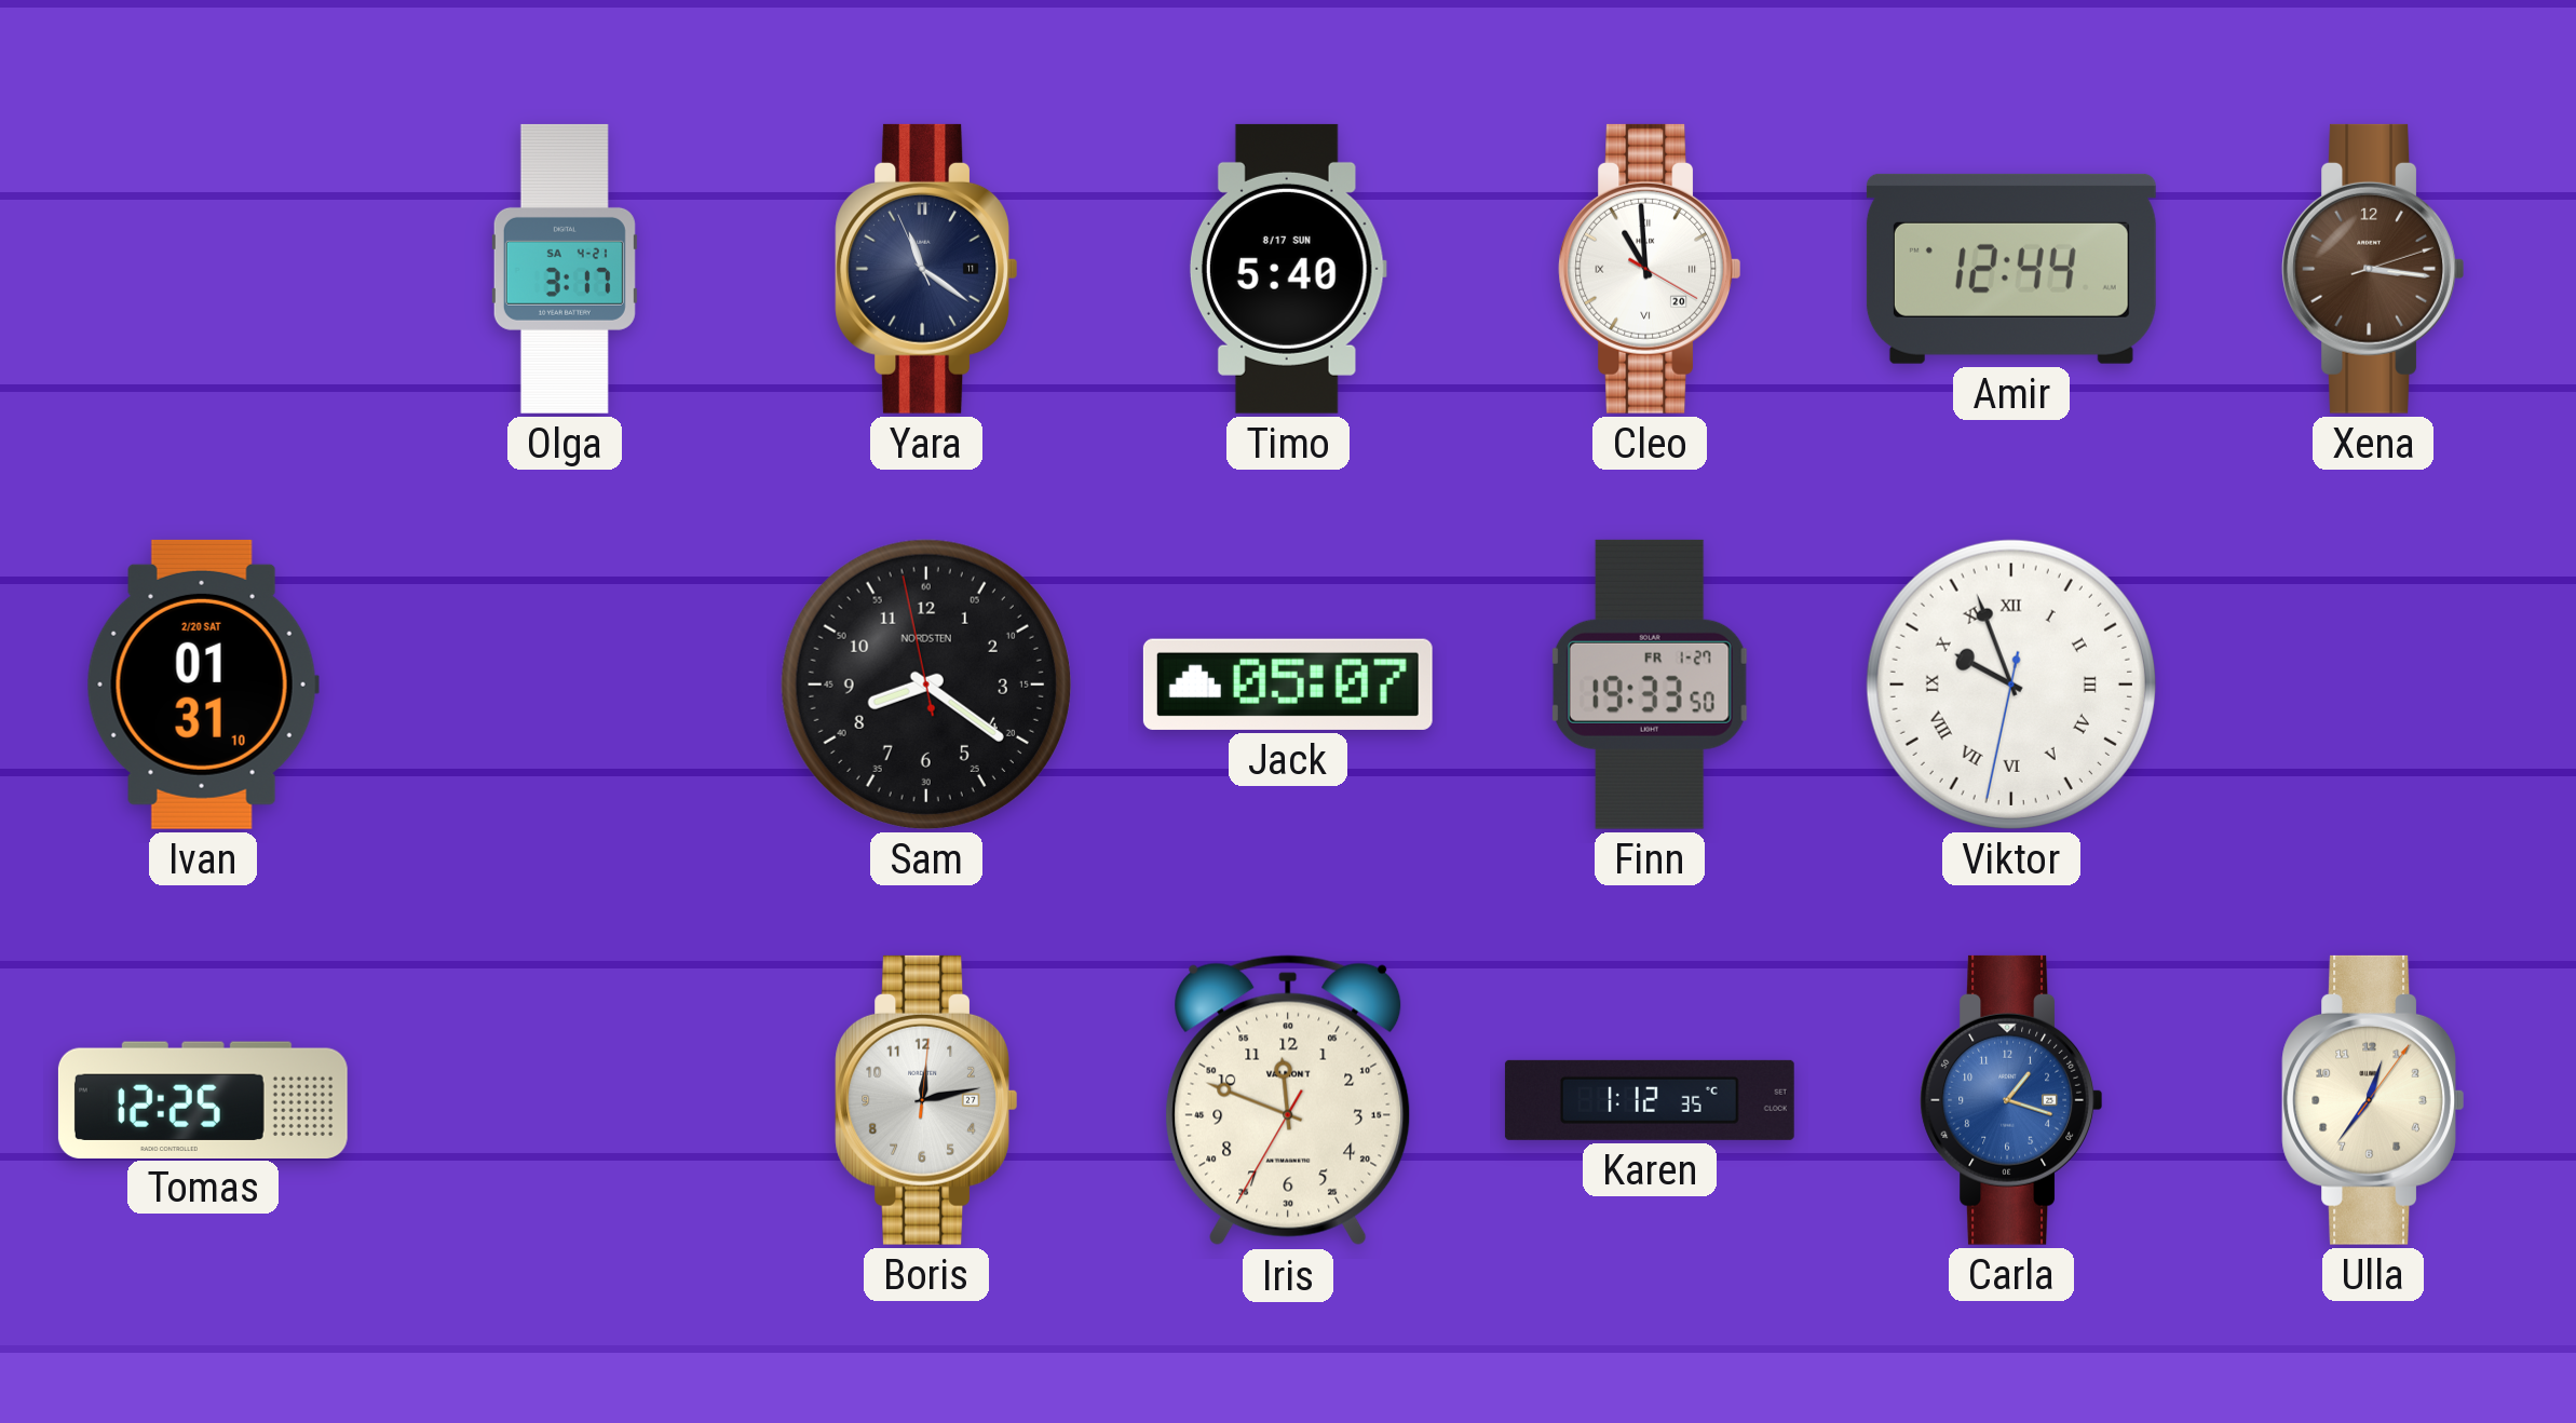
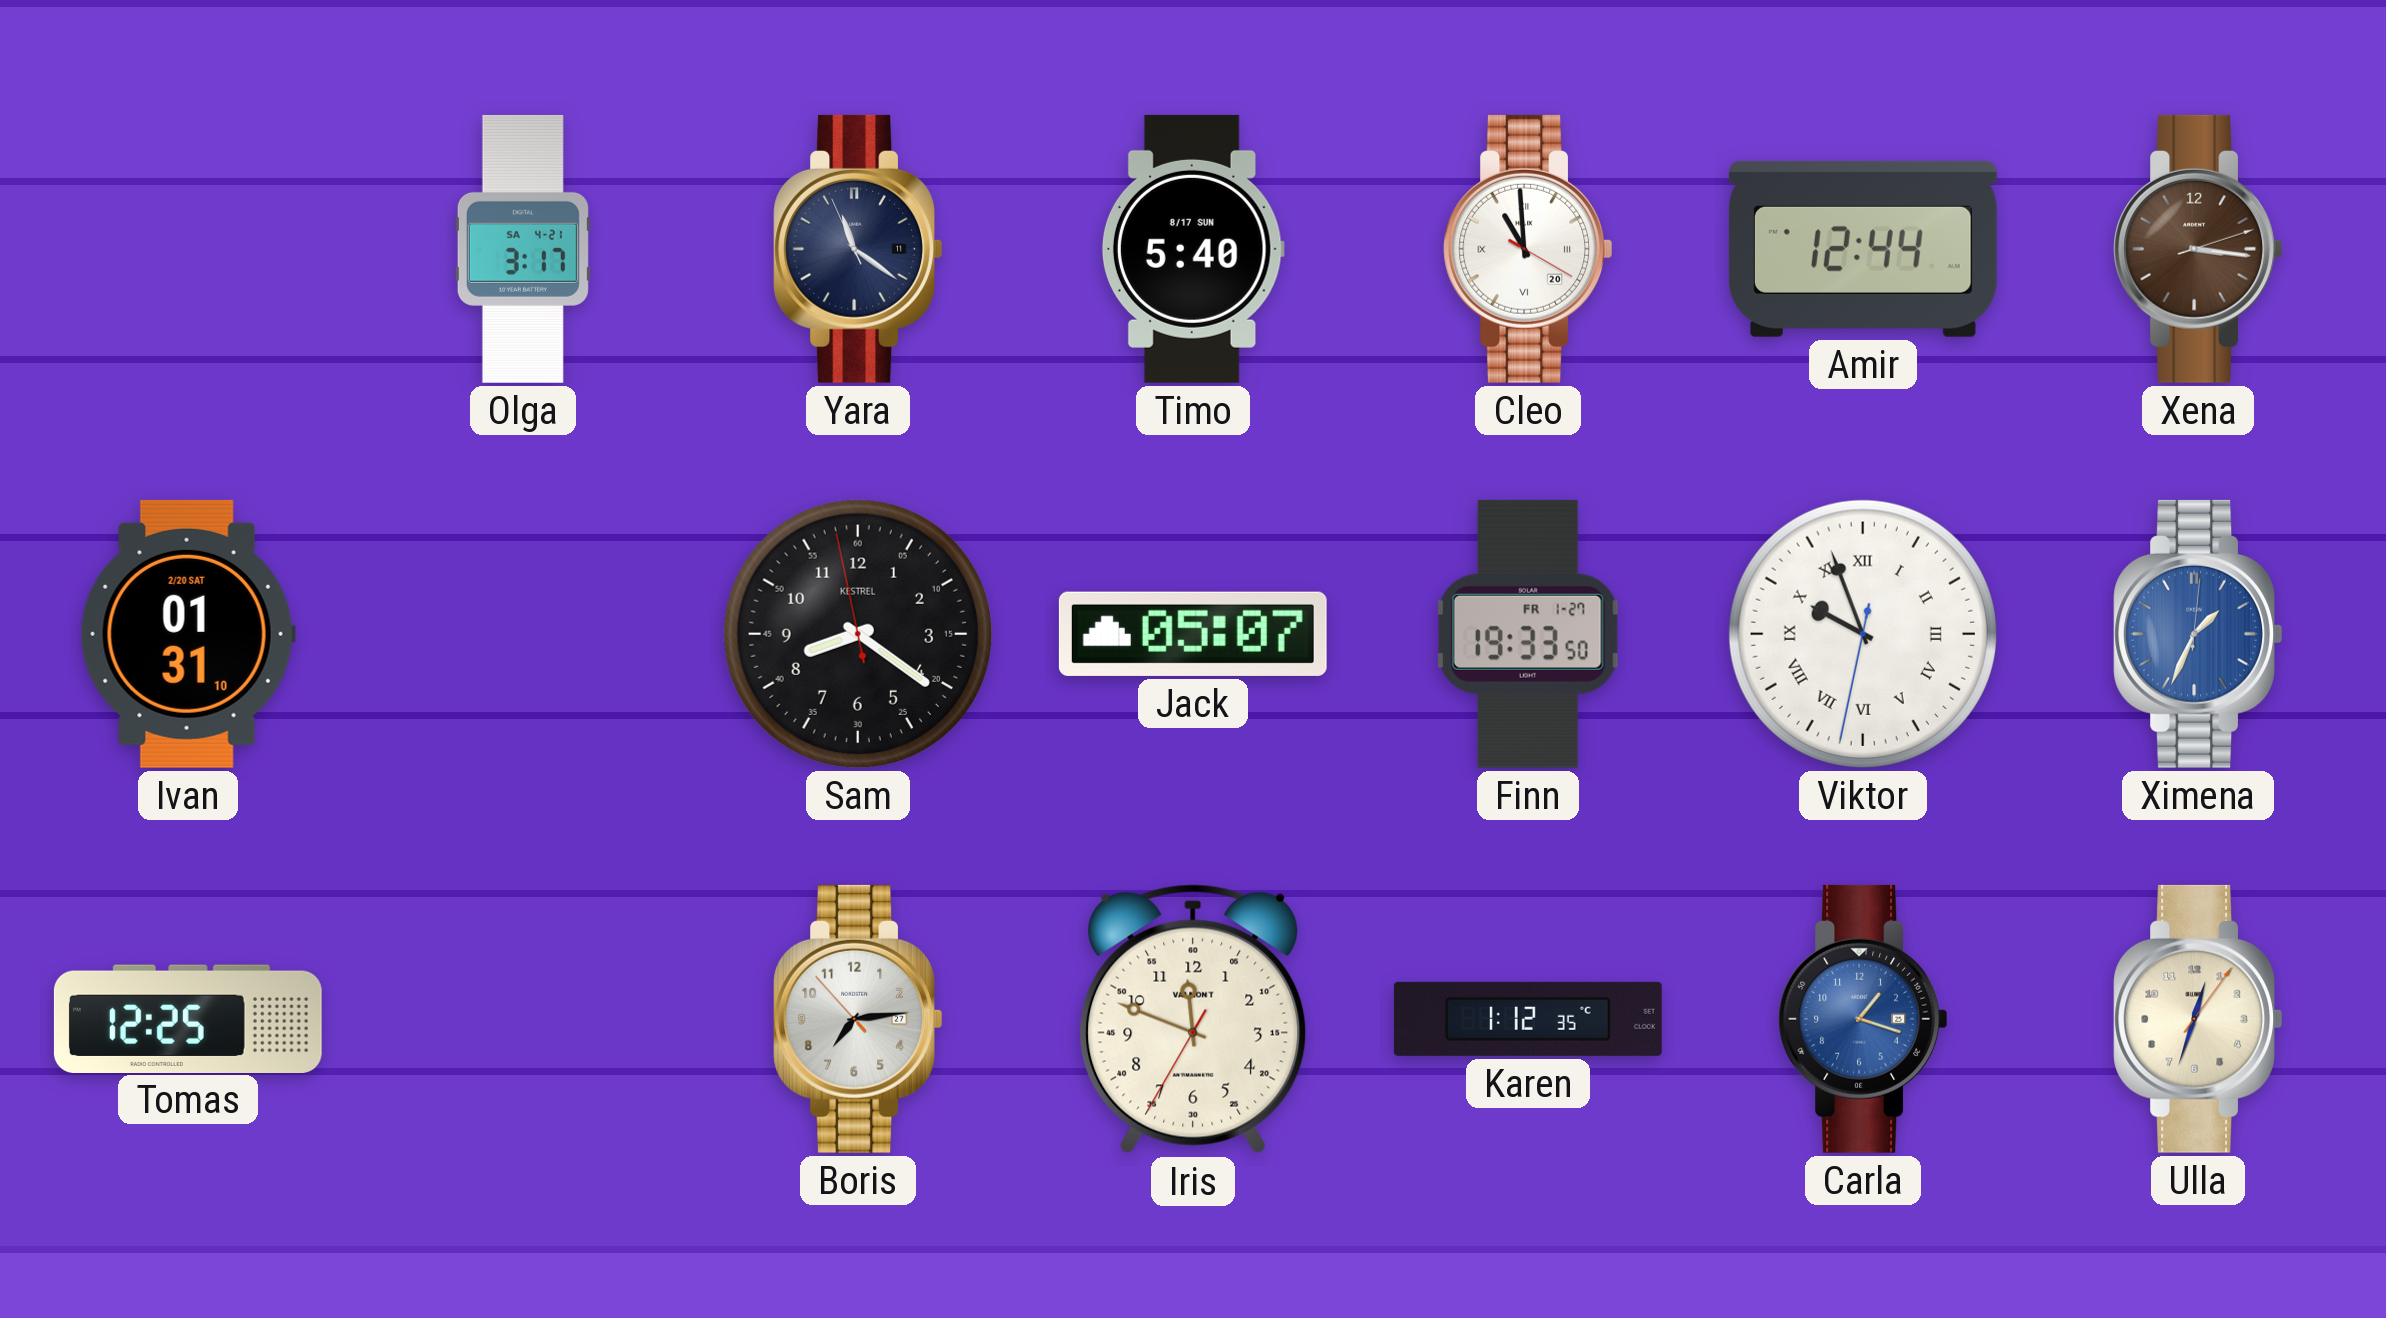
Sam brand: NORDSTEN -> KESTREL (858, 634)
Ximena: none -> 1:34 (2197, 634)
Boris: 12:13 -> 7:13 (857, 1019)
Ulla: 12:36 -> 12:33 (2197, 1019)
